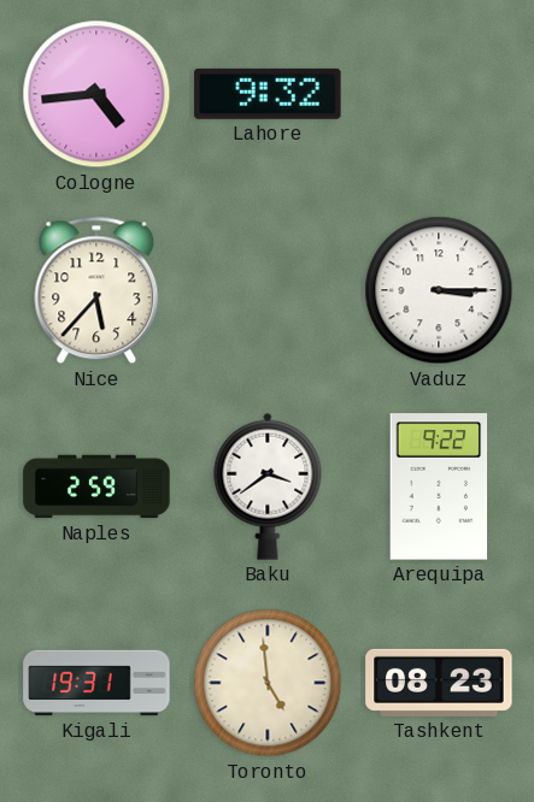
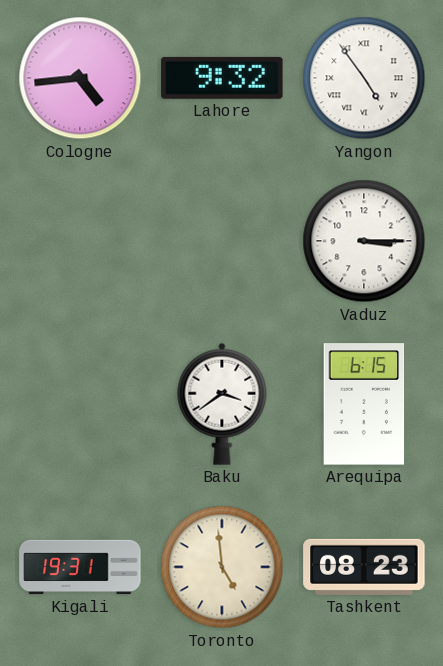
Yangon: none -> 4:54 (364, 78)
Nice: 5:37 -> none (96, 290)
Naples: 2:59 -> none (96, 486)
Arequipa: 9:22 -> 6:15 (364, 404)
